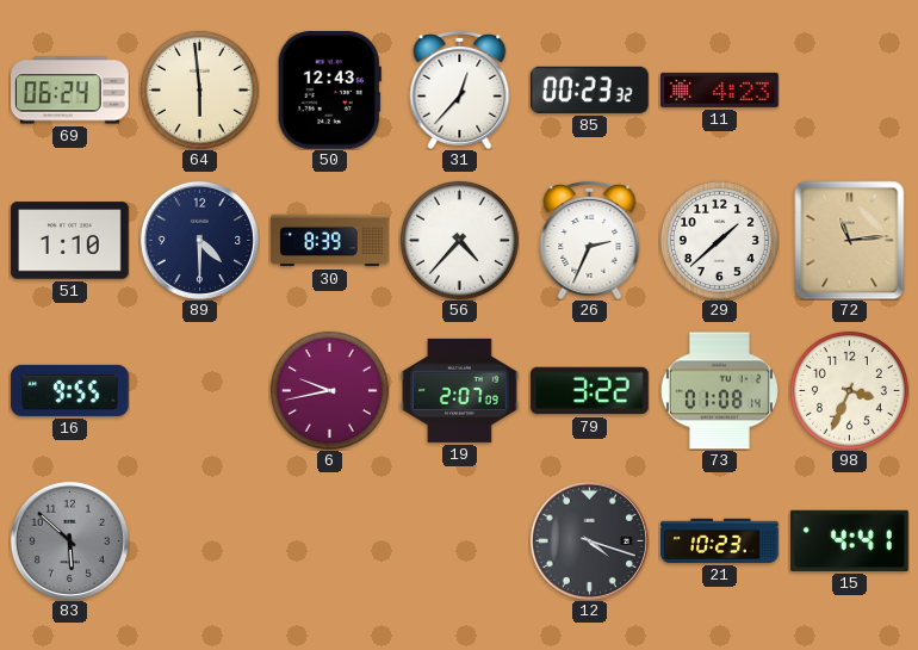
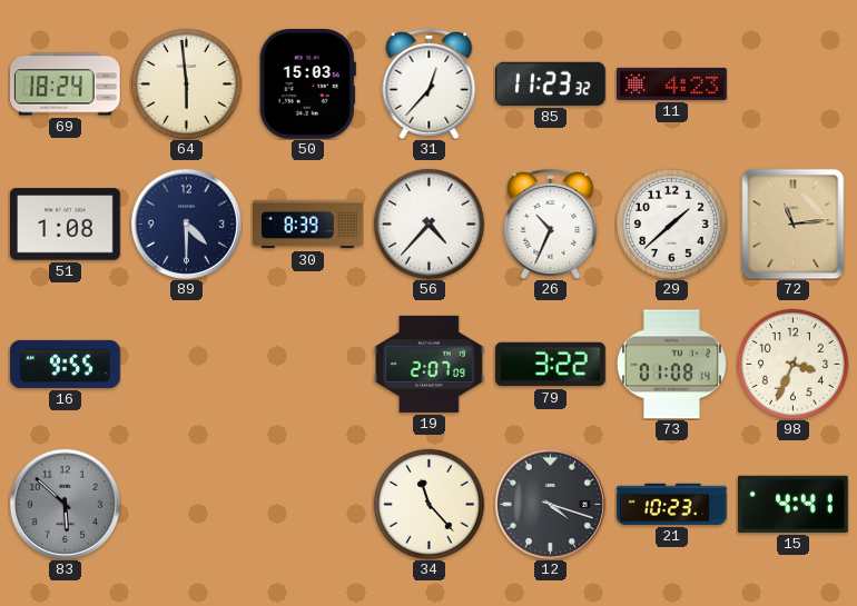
69: 06:24 -> 18:24 (66, 85)
50: 12:43 -> 15:03 (307, 85)
85: 00:23 -> 11:23 (550, 83)
51: 1:10 -> 1:08 (66, 225)
26: 2:34 -> 10:34 (551, 225)
6: 9:43 -> none (329, 390)
34: none -> 11:23 (428, 504)
